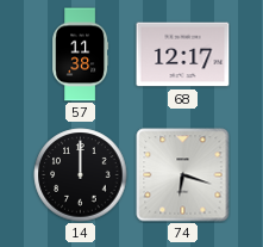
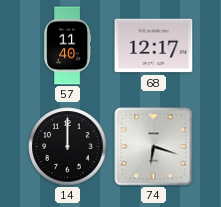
57: 11:38 -> 11:40 (68, 46)
